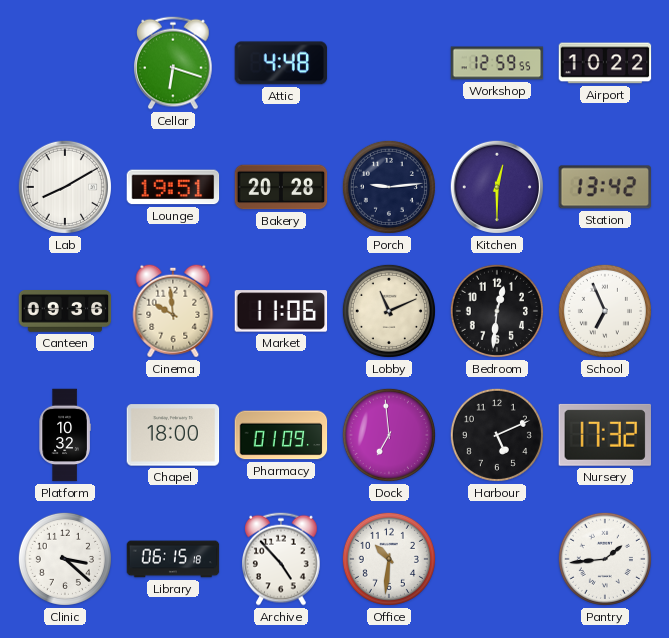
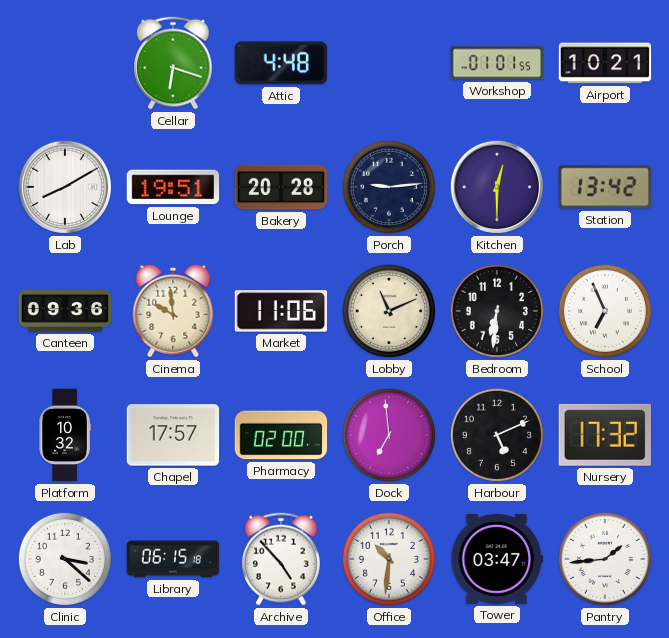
Workshop: 12:59 -> 01:01 (497, 63)
Airport: 10:22 -> 10:21 (605, 63)
Bedroom: 12:31 -> 6:31 (497, 311)
Chapel: 18:00 -> 17:57 (173, 435)
Pharmacy: 01:09 -> 02:00 (281, 435)
Tower: none -> 03:47 (497, 559)
